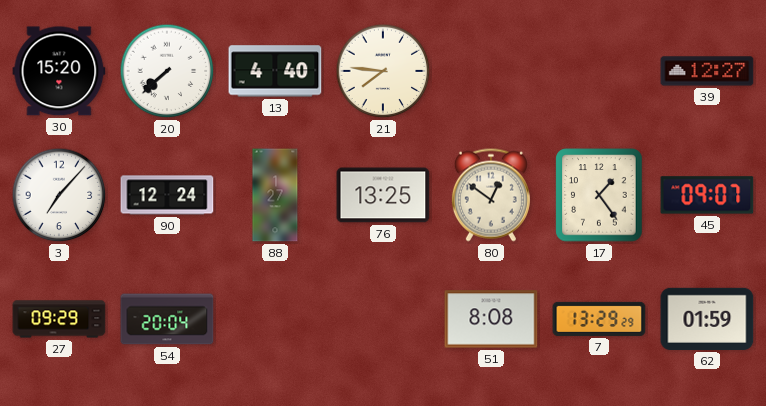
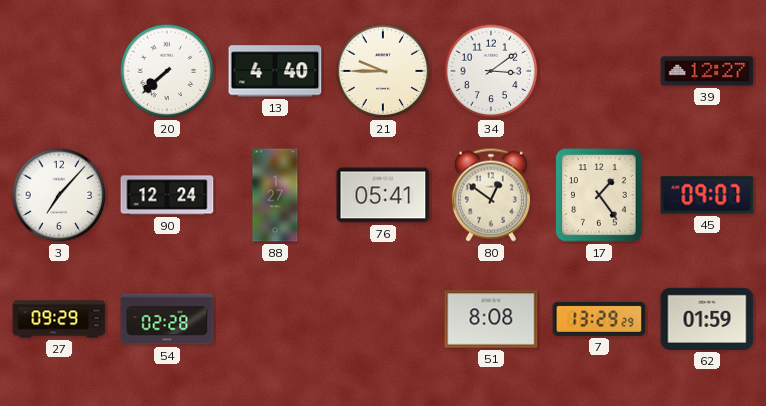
30: 15:20 -> none (59, 71)
21: 7:46 -> 9:45 (383, 71)
34: none -> 3:09 (491, 71)
76: 13:25 -> 05:41 (383, 195)
54: 20:04 -> 02:28 (167, 319)
